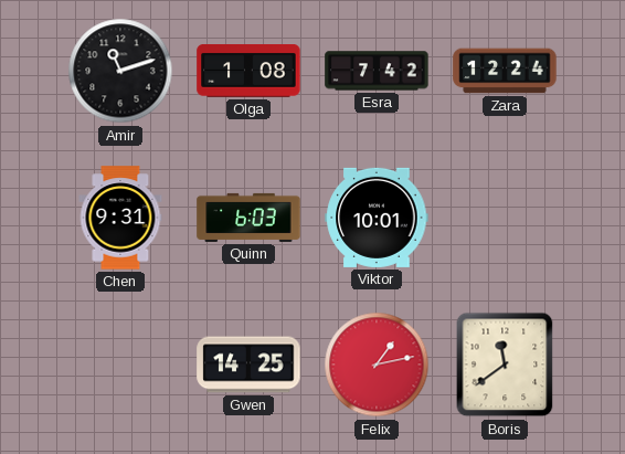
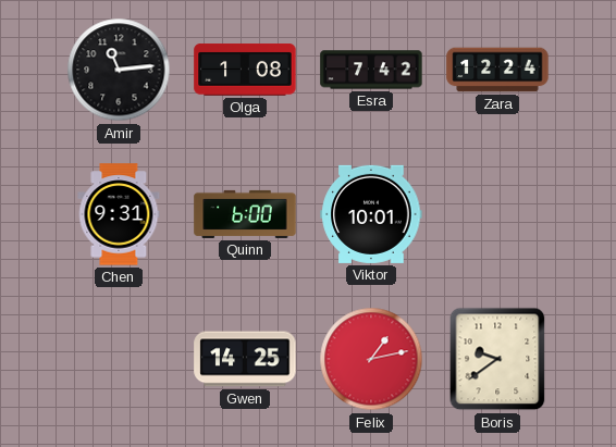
Amir: 11:12 -> 11:14 (119, 70)
Quinn: 6:03 -> 6:00 (245, 214)
Boris: 11:39 -> 9:39 (497, 359)
